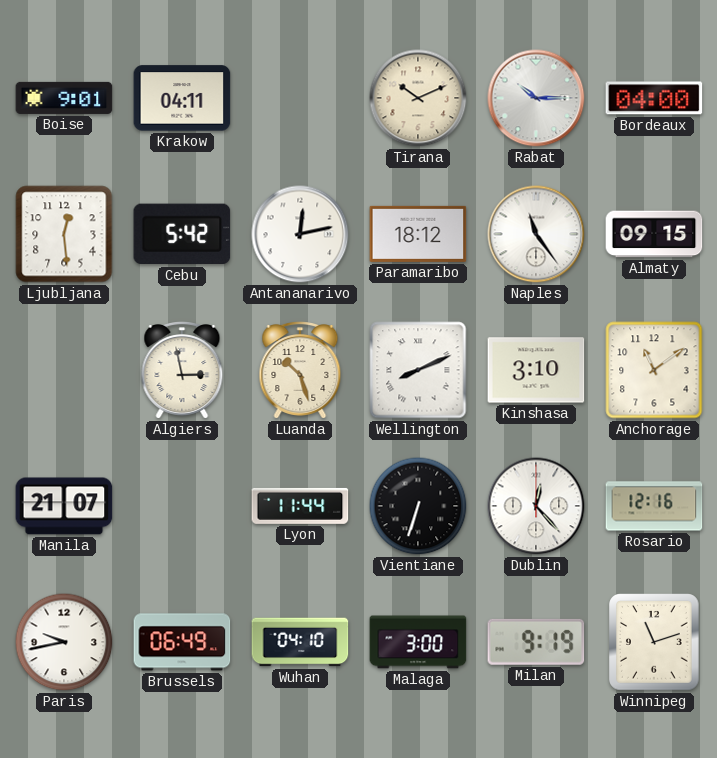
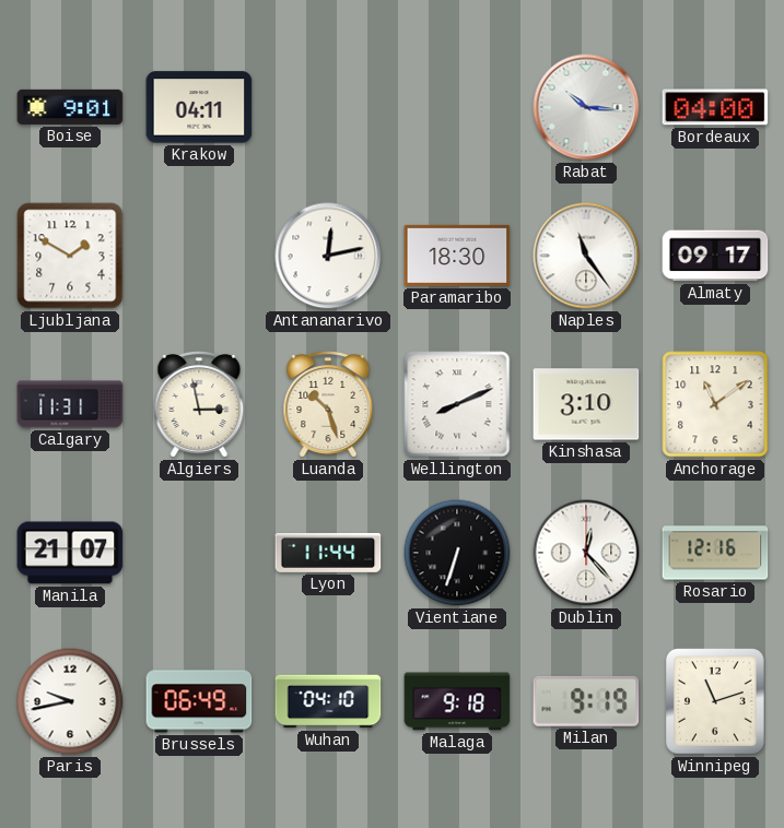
Tirana: 10:11 -> none (418, 98)
Rabat: 10:15 -> 10:16 (586, 107)
Ljubljana: 12:29 -> 1:50 (70, 256)
Cebu: 5:42 -> none (182, 234)
Paramaribo: 18:12 -> 18:30 (457, 256)
Almaty: 09:15 -> 09:17 (715, 256)
Calgary: none -> 11:31 (70, 404)
Malaga: 3:00 -> 9:18 (457, 701)
